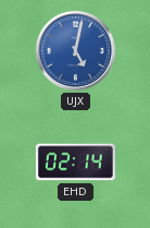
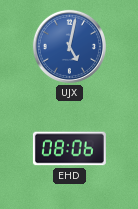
EHD: 02:14 -> 08:06 (69, 149)
